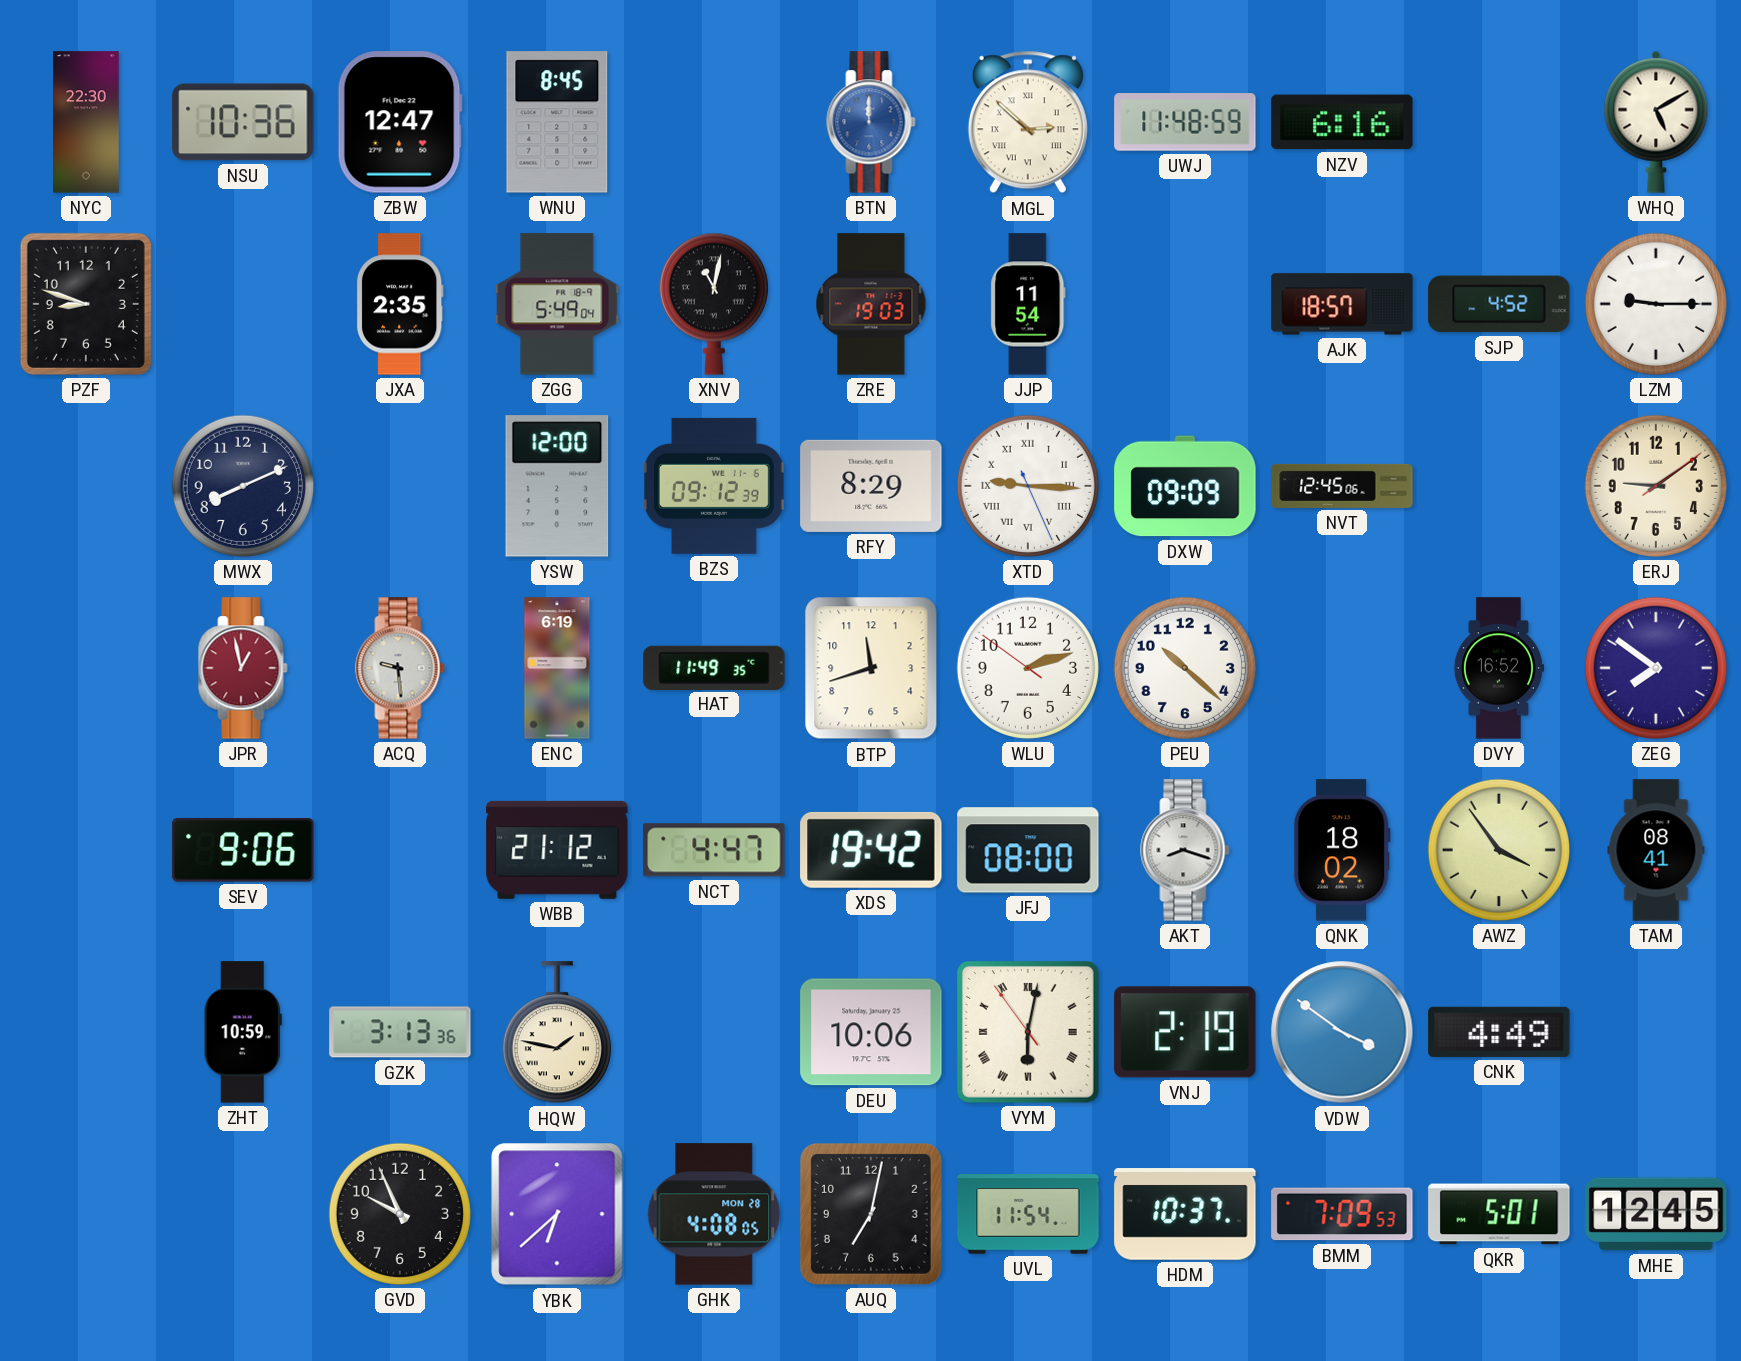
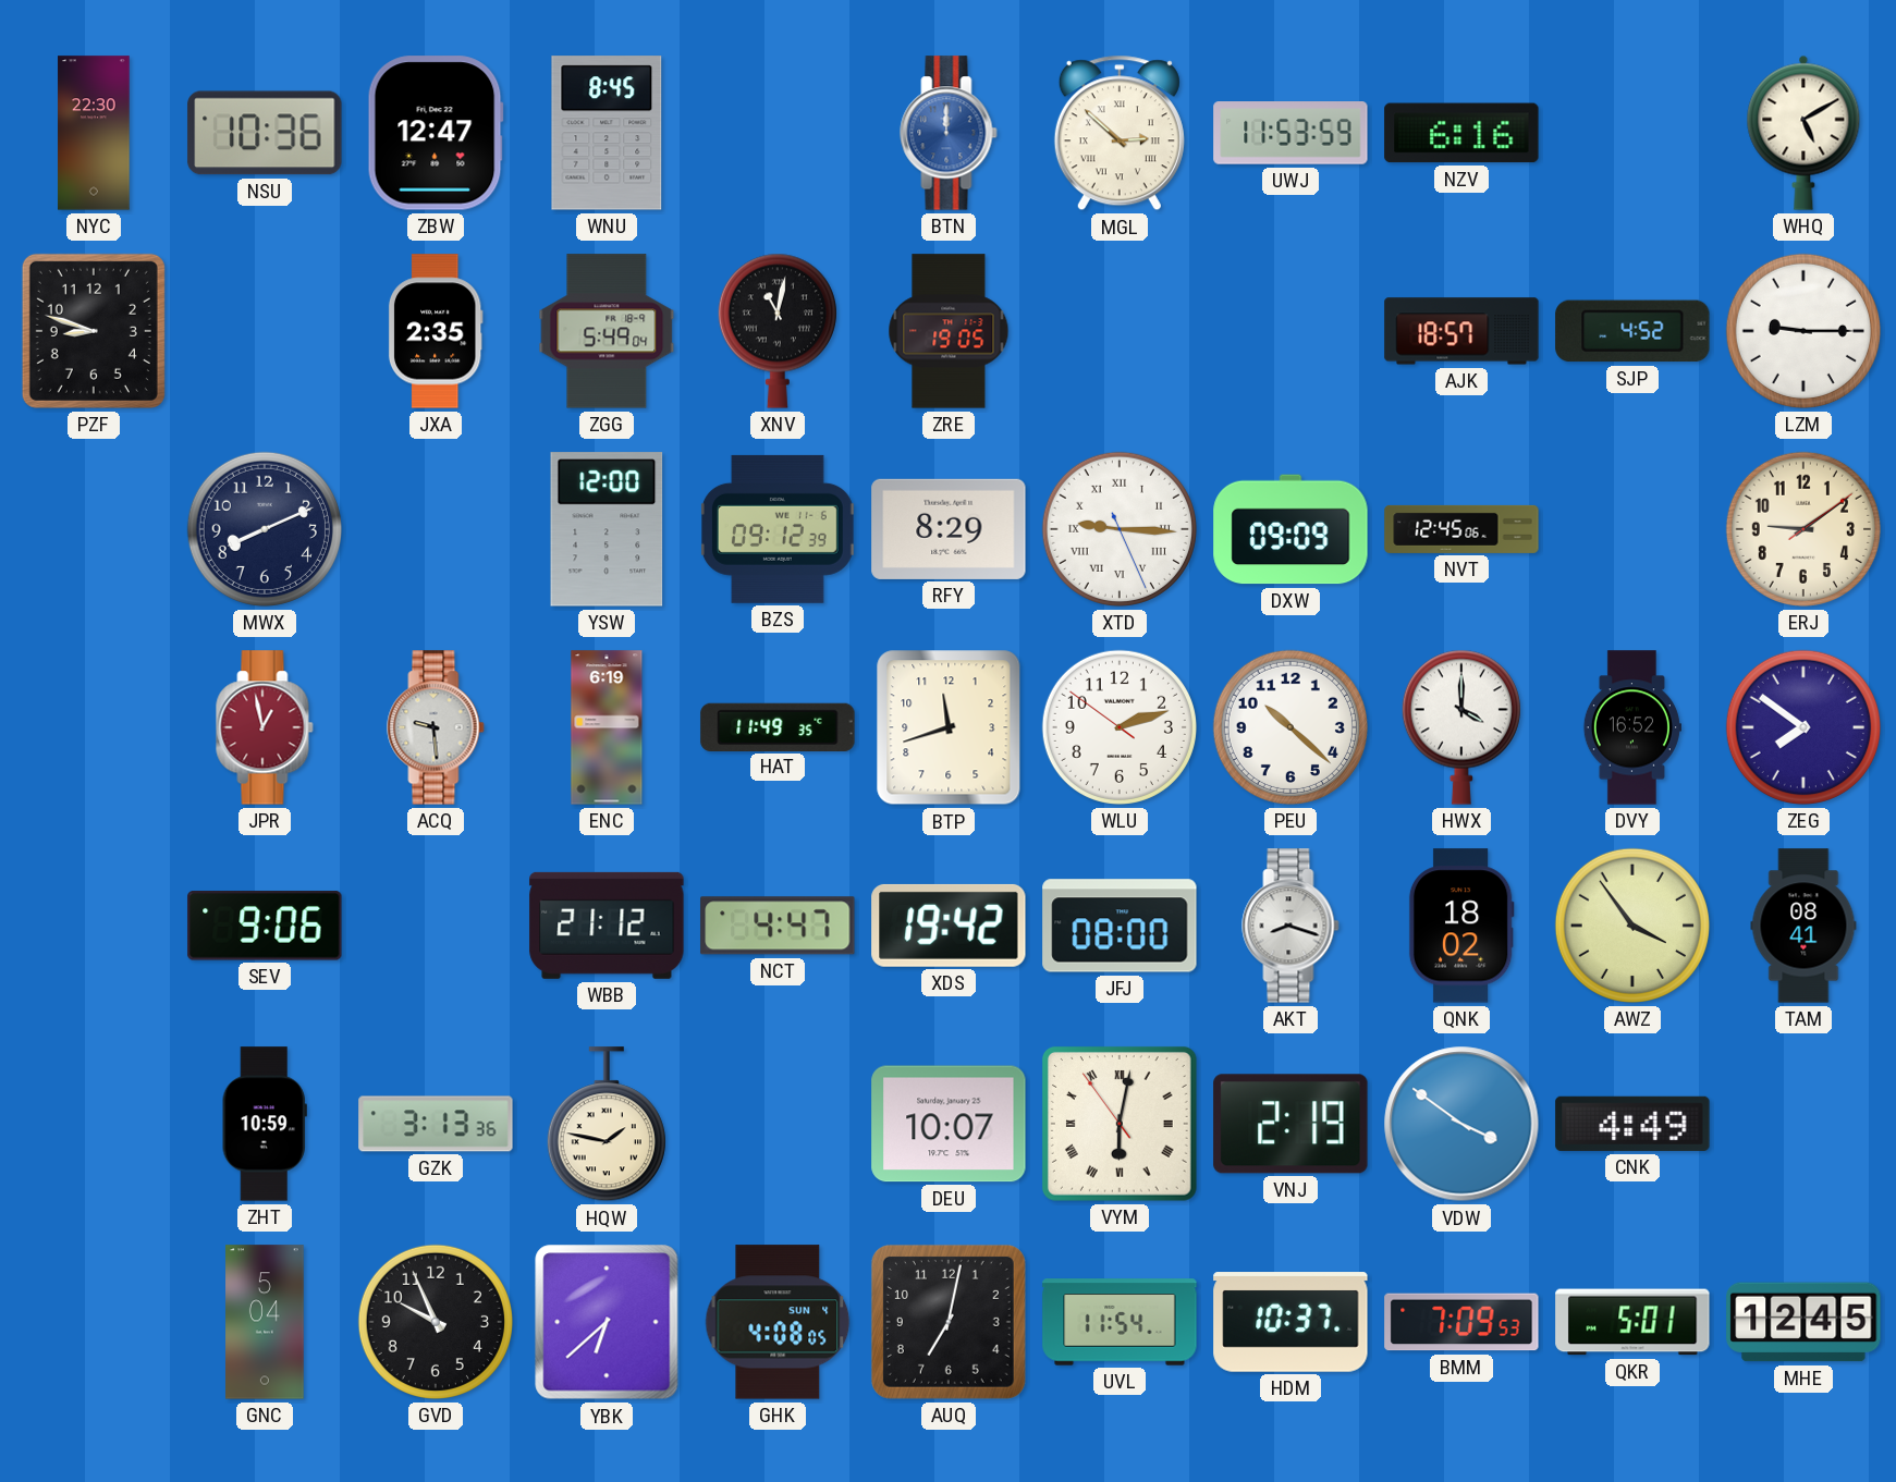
UWJ: 11:48 -> 11:53 (1290, 133)
ZRE: 19:03 -> 19:05 (949, 331)
JJP: 11:54 -> none (1028, 304)
HWX: none -> 4:00 (1461, 727)
DEU: 10:06 -> 10:07 (949, 1124)
GNC: none -> 5:04 (265, 1322)
GHK date: MON 28 -> SUN 4 (778, 1322)
